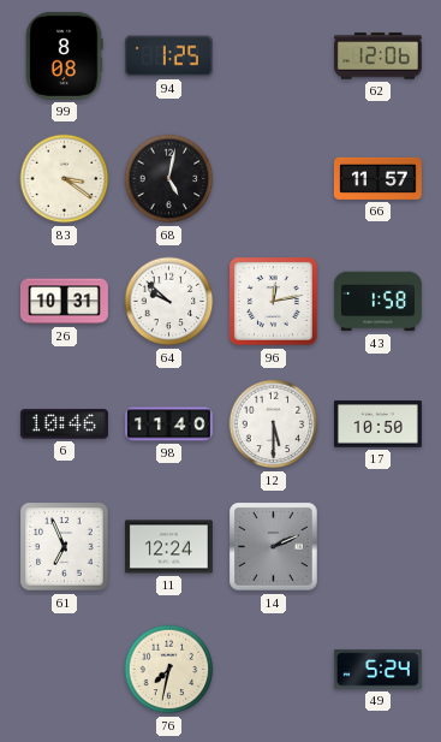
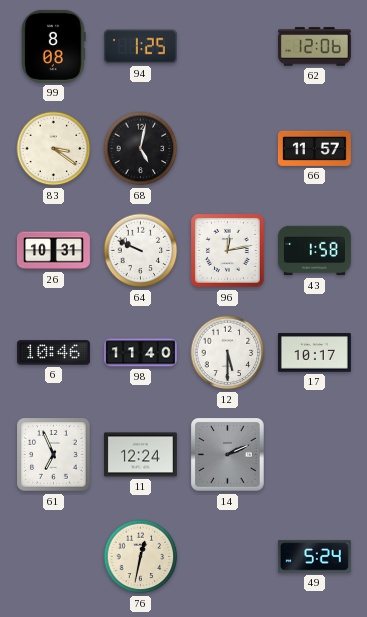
64: 9:52 -> 9:49 (141, 251)
17: 10:50 -> 10:17 (314, 353)
76: 7:32 -> 12:32 (141, 557)
